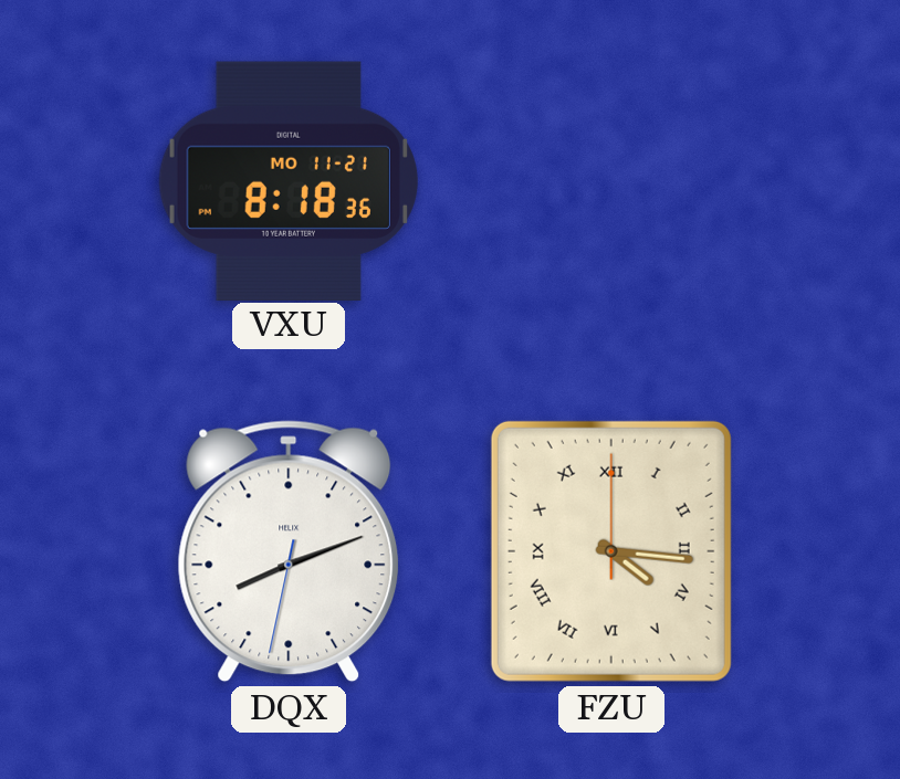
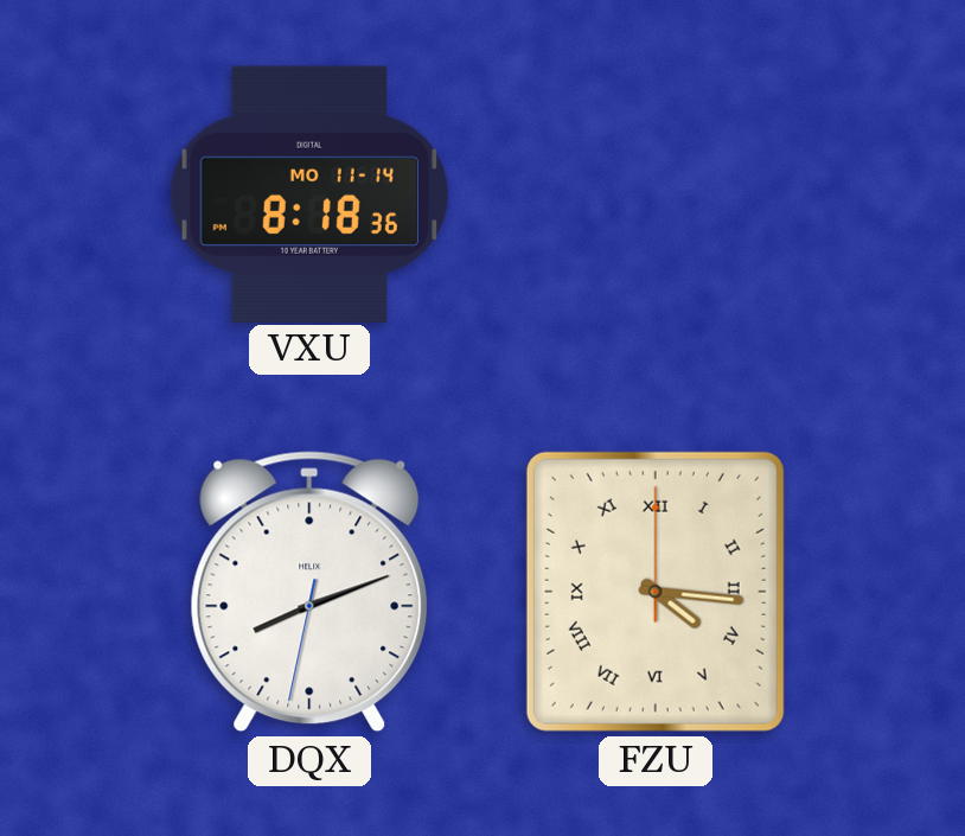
VXU date: MO 11-21 -> MO 11-14 (309, 193)
